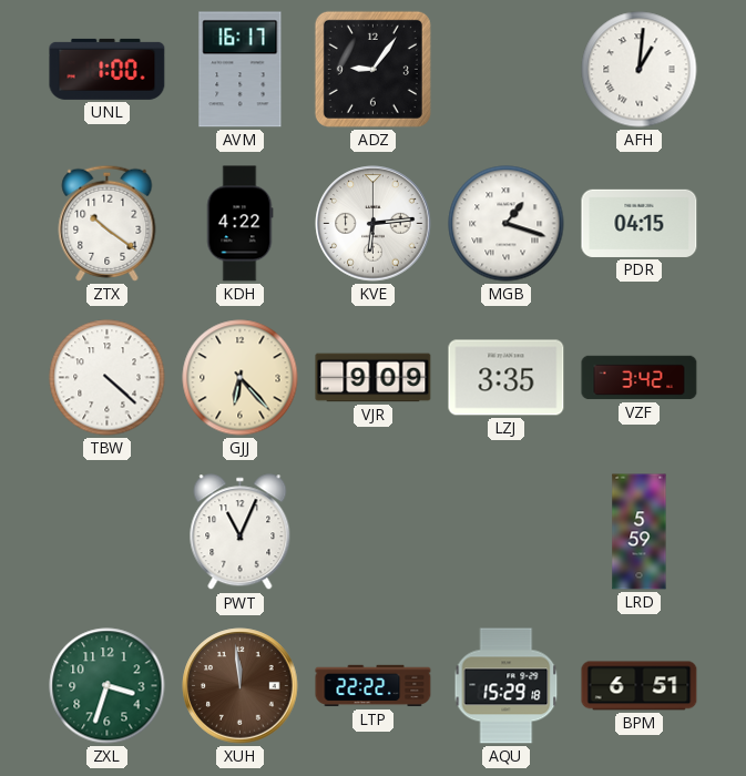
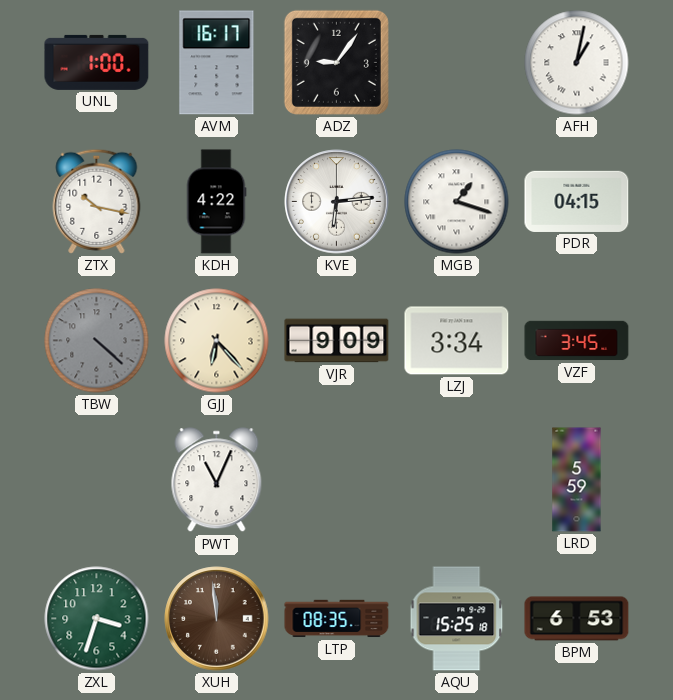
AFH: 1:01 -> 1:02 (577, 63)
ZTX: 10:21 -> 10:17 (97, 201)
TBW dial: white -> grey (97, 341)
LZJ: 3:35 -> 3:34 (457, 341)
VZF: 3:42 -> 3:45 (577, 341)
LTP: 22:22 -> 08:35 (337, 619)
AQU: 15:29 -> 15:25 (457, 619)
BPM: 6:51 -> 6:53 (577, 619)
